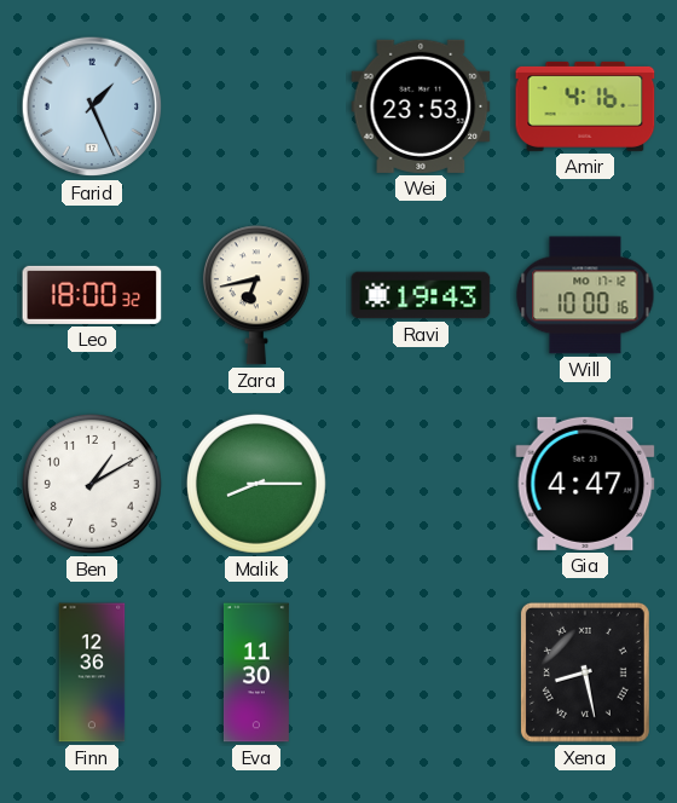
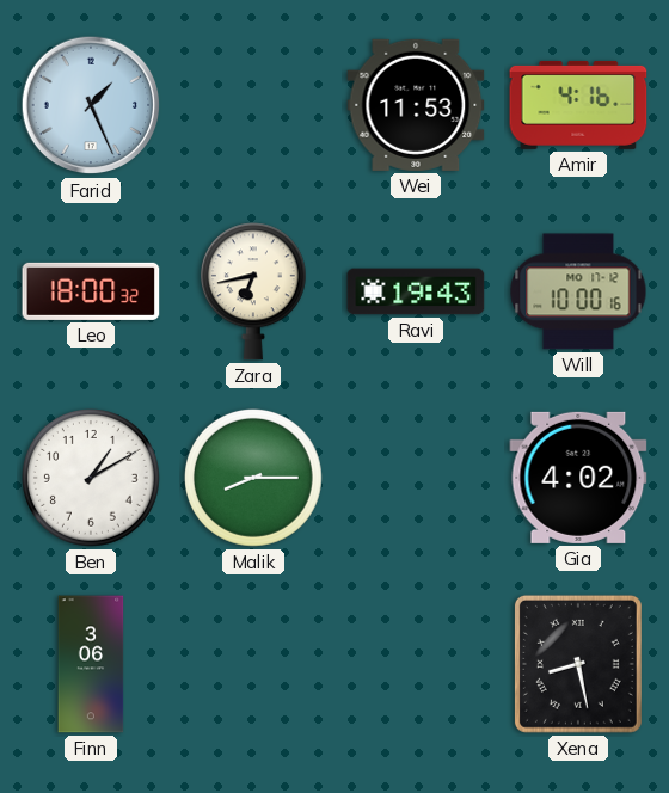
Wei: 23:53 -> 11:53 (416, 105)
Gia: 4:47 -> 4:02 (578, 478)
Finn: 12:36 -> 3:06 (91, 664)
Eva: 11:30 -> none (256, 672)
